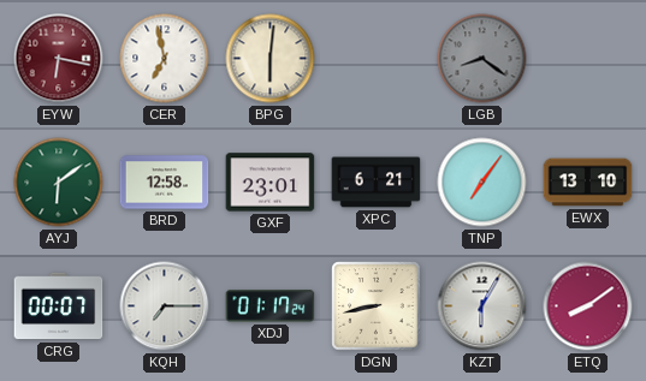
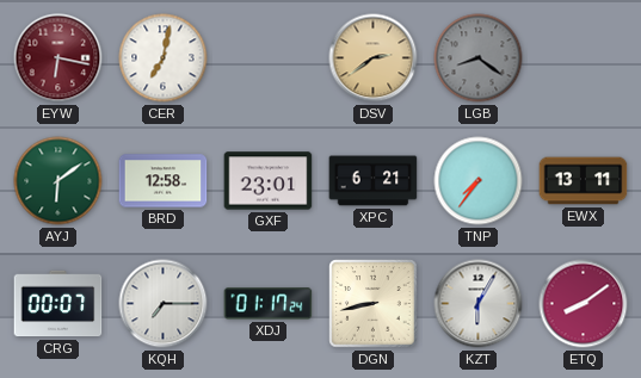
CER: 6:58 -> 7:02 (164, 58)
BPG: 6:01 -> none (271, 59)
DSV: none -> 2:39 (374, 58)
TNP: 7:06 -> 7:36 (479, 181)
EWX: 13:10 -> 13:11 (584, 181)
